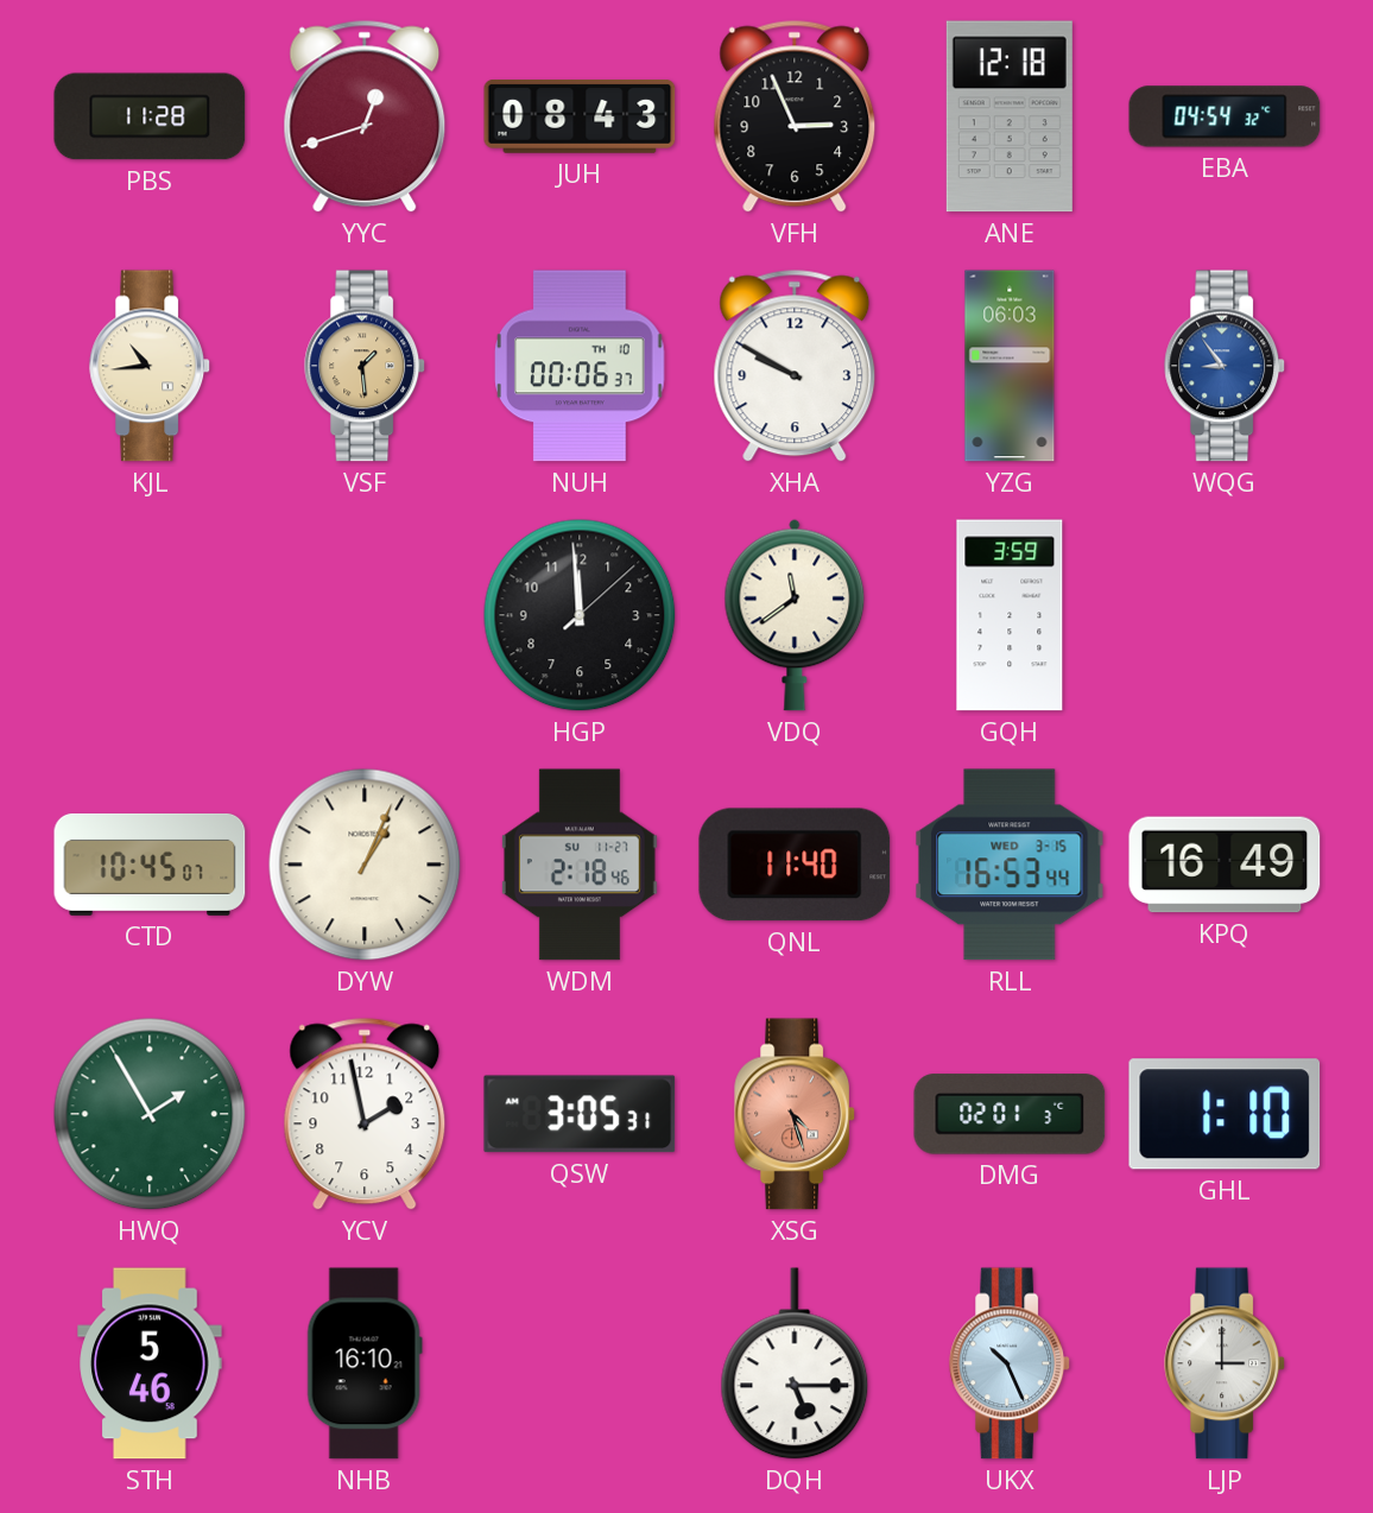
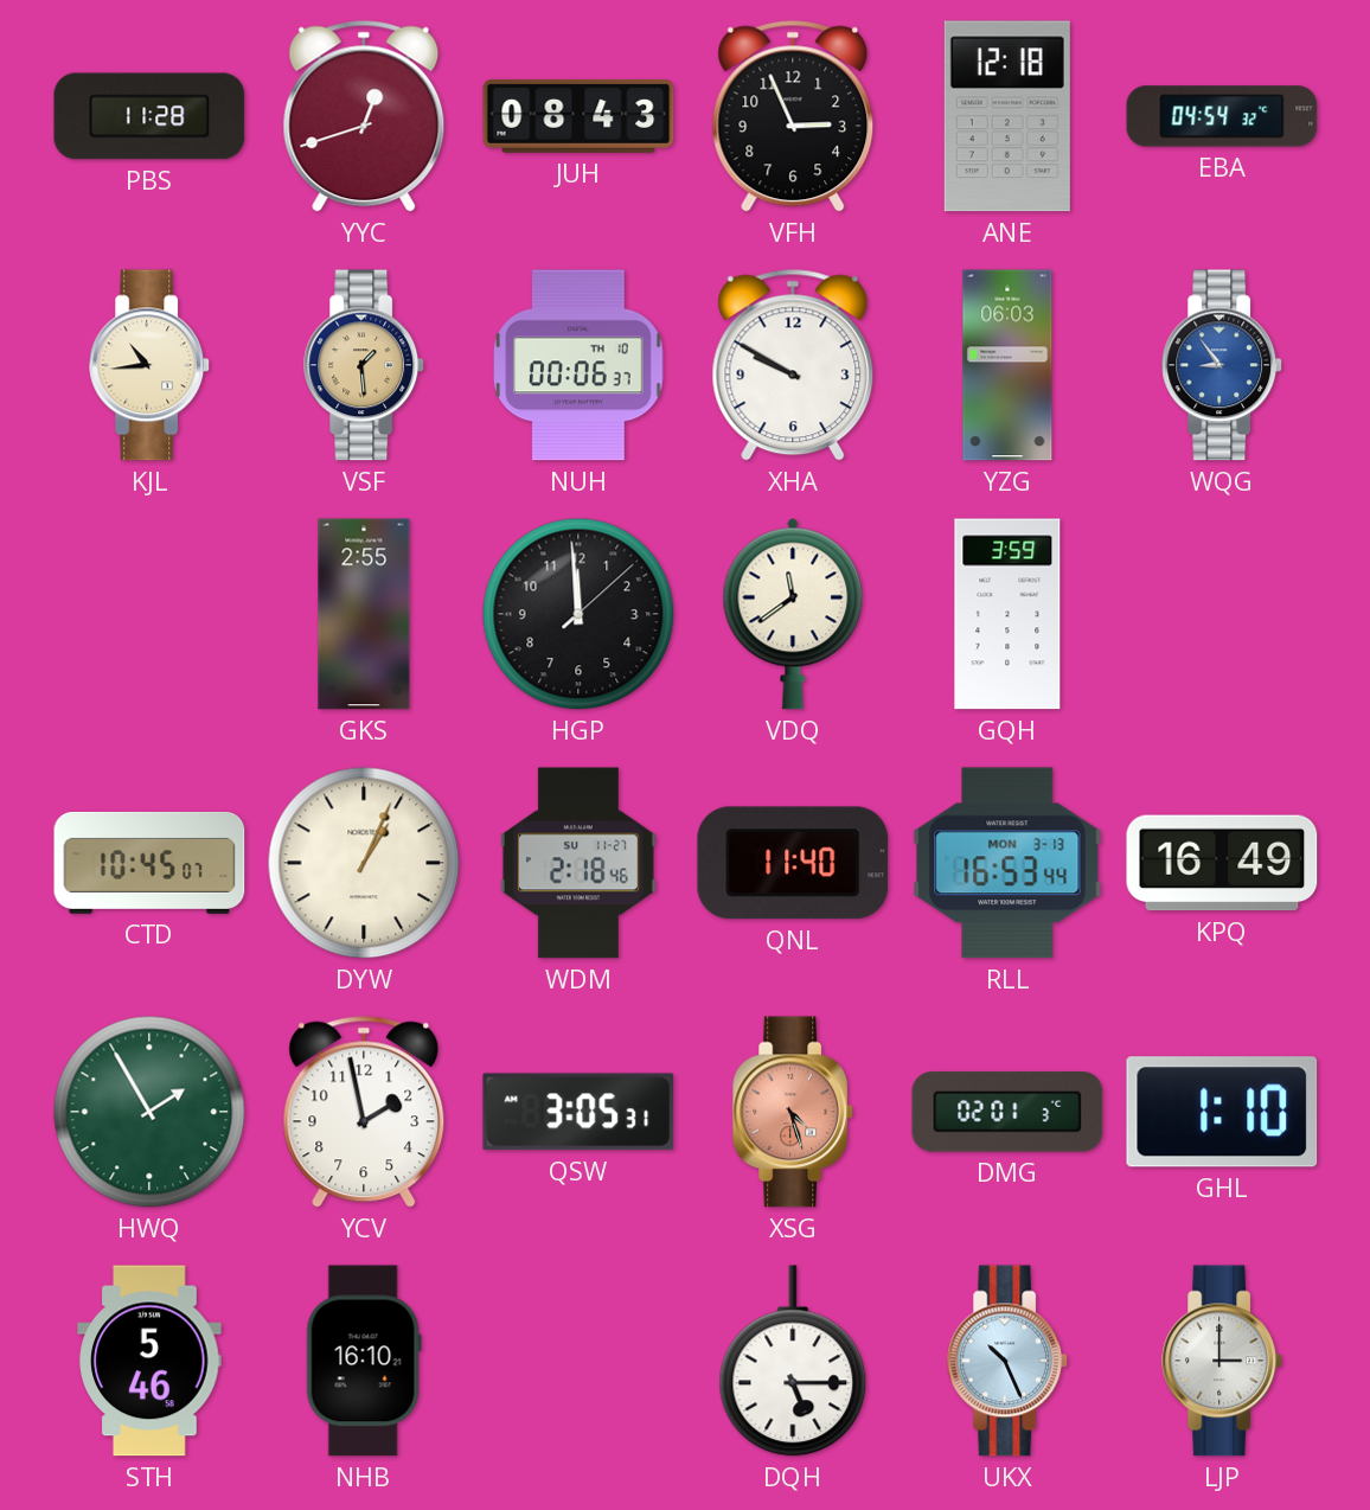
GKS: none -> 2:55 (364, 614)
RLL date: WED 3-15 -> MON 3-13 (1007, 863)
